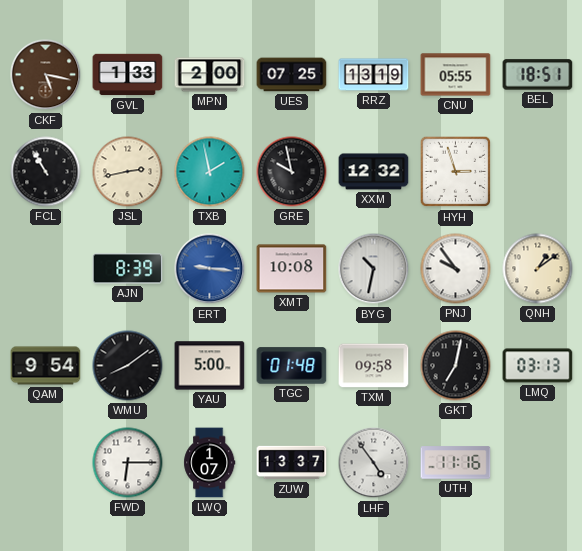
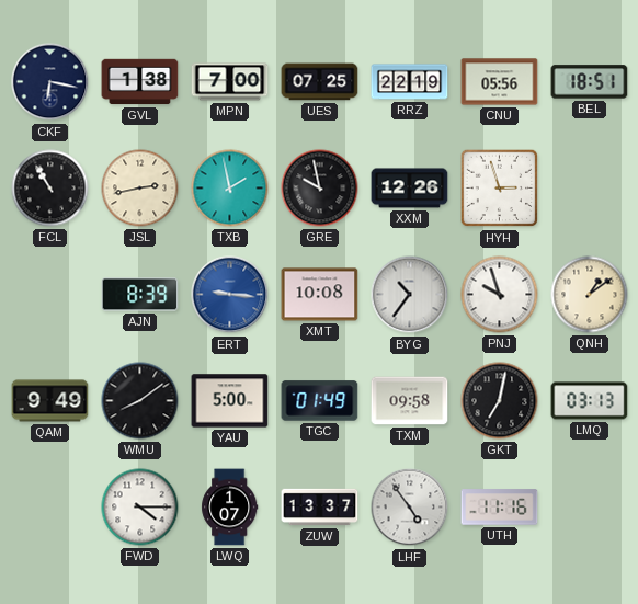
CKF: 5:17 -> 6:17 (50, 82)
CKF dial: brown -> navy (50, 82)
GVL: 1:33 -> 1:38 (140, 82)
MPN: 2:00 -> 7:00 (230, 82)
RRZ: 13:19 -> 22:19 (410, 82)
CNU: 05:55 -> 05:56 (500, 82)
XXM: 12:32 -> 12:26 (410, 189)
BYG: 10:32 -> 10:36 (410, 295)
PNJ: 9:54 -> 9:57 (500, 295)
QAM: 9:54 -> 9:49 (50, 401)
TGC: 01:48 -> 01:49 (320, 401)
FWD: 6:15 -> 4:15 (140, 508)
